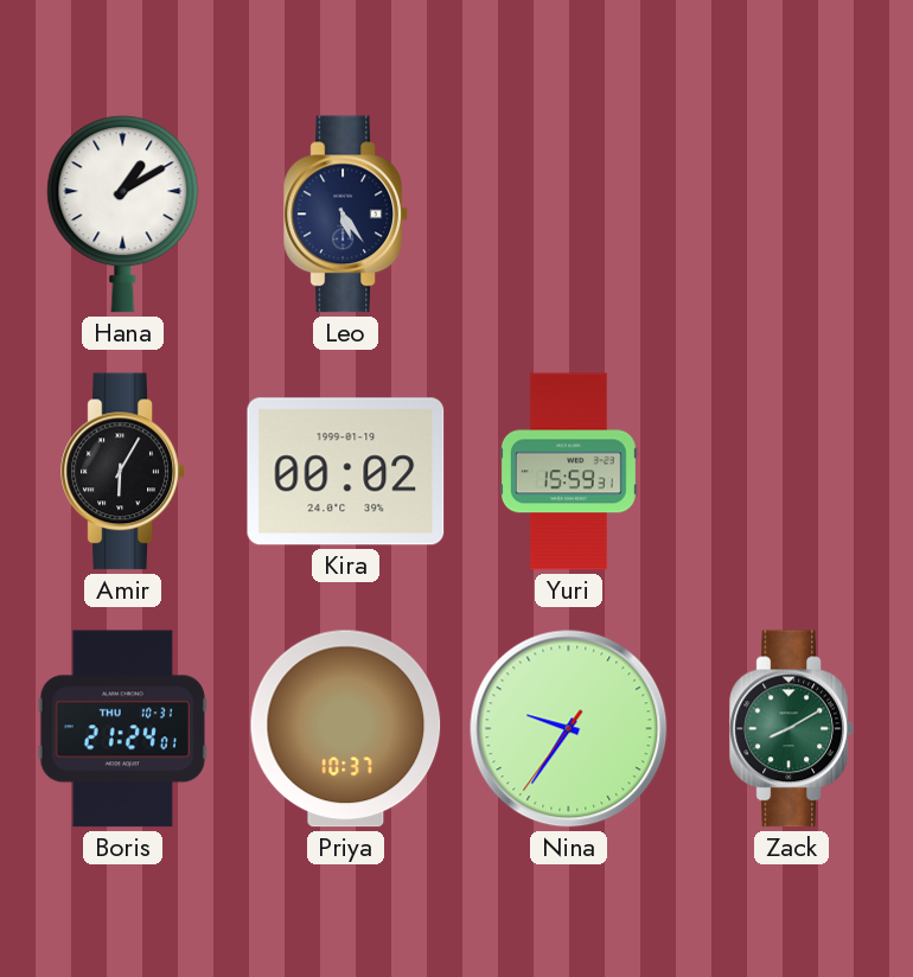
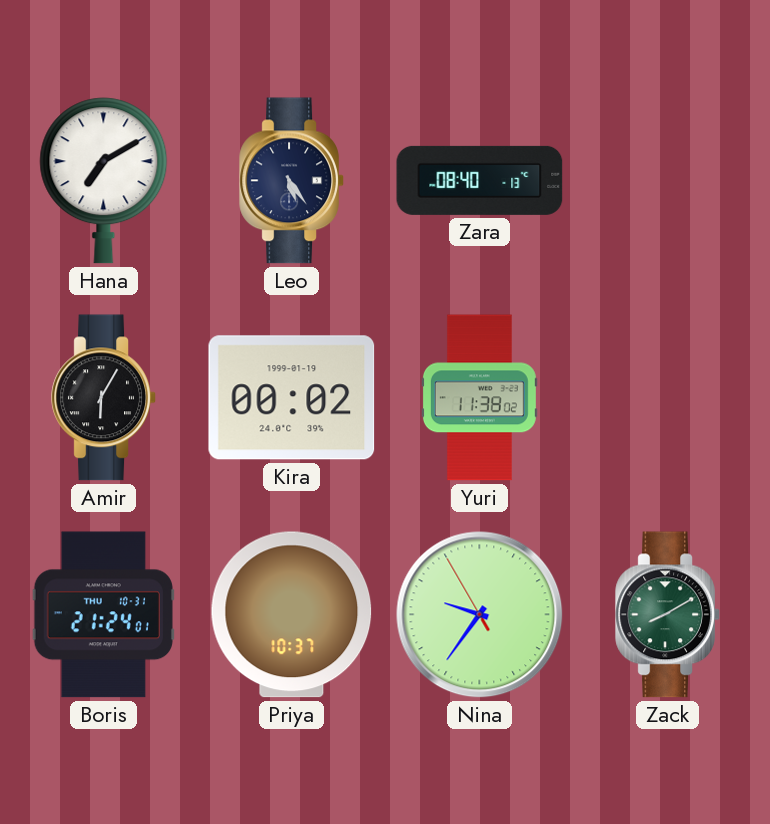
Hana: 1:10 -> 7:10 (104, 181)
Zara: none -> 08:40 (480, 180)
Yuri: 15:59 -> 11:38 (479, 398)
Nina: 9:35:36 -> 9:35:55 (480, 615)
